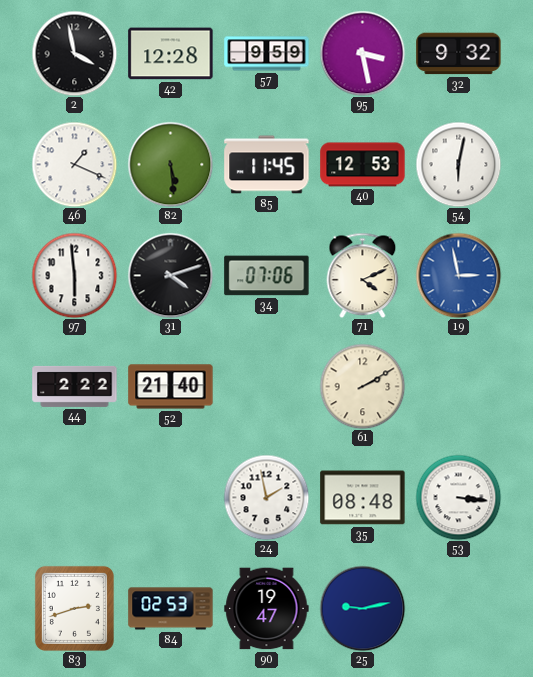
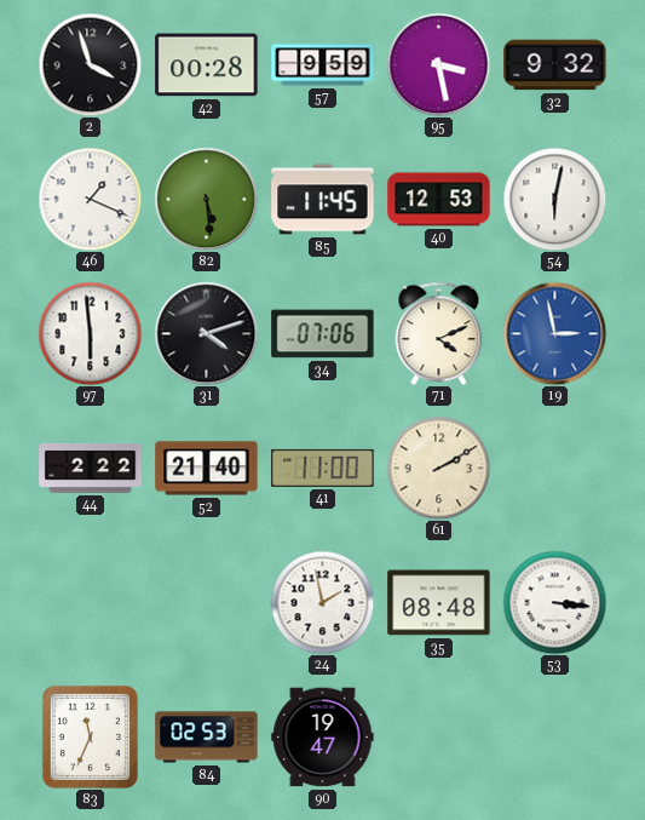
2: 3:58 -> 3:57 (90, 64)
42: 12:28 -> 00:28 (207, 65)
41: none -> 11:00 (323, 468)
83: 2:42 -> 11:34 (90, 736)
25: 9:13 -> none (362, 608)
